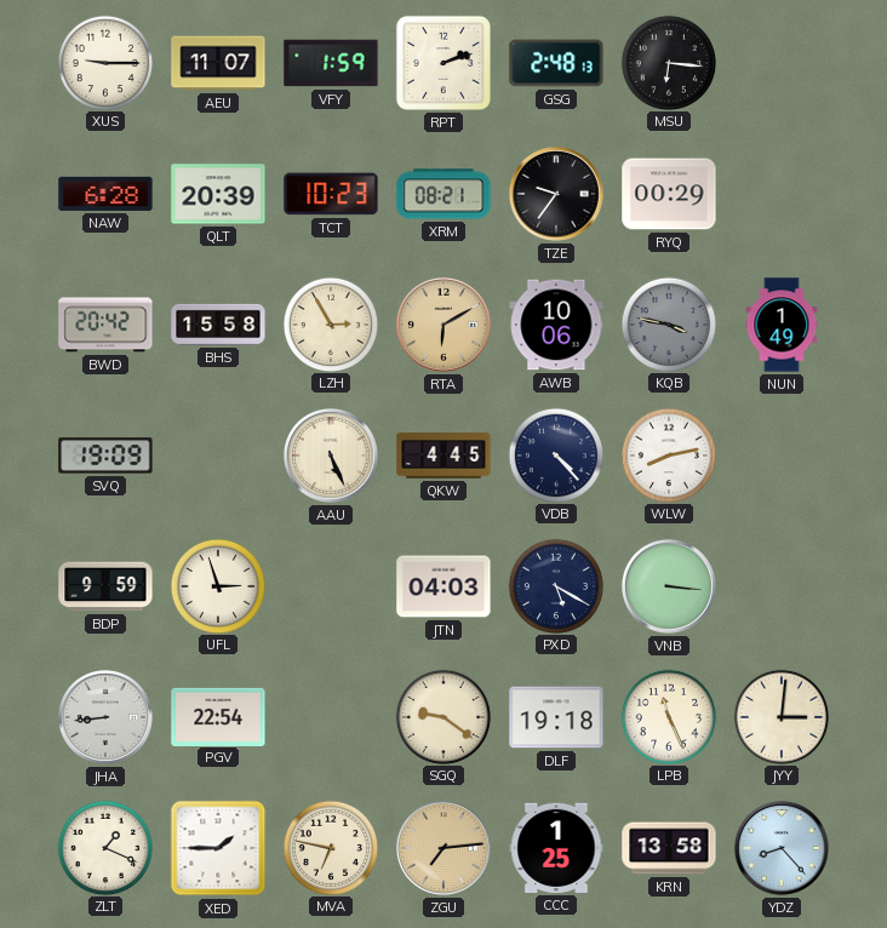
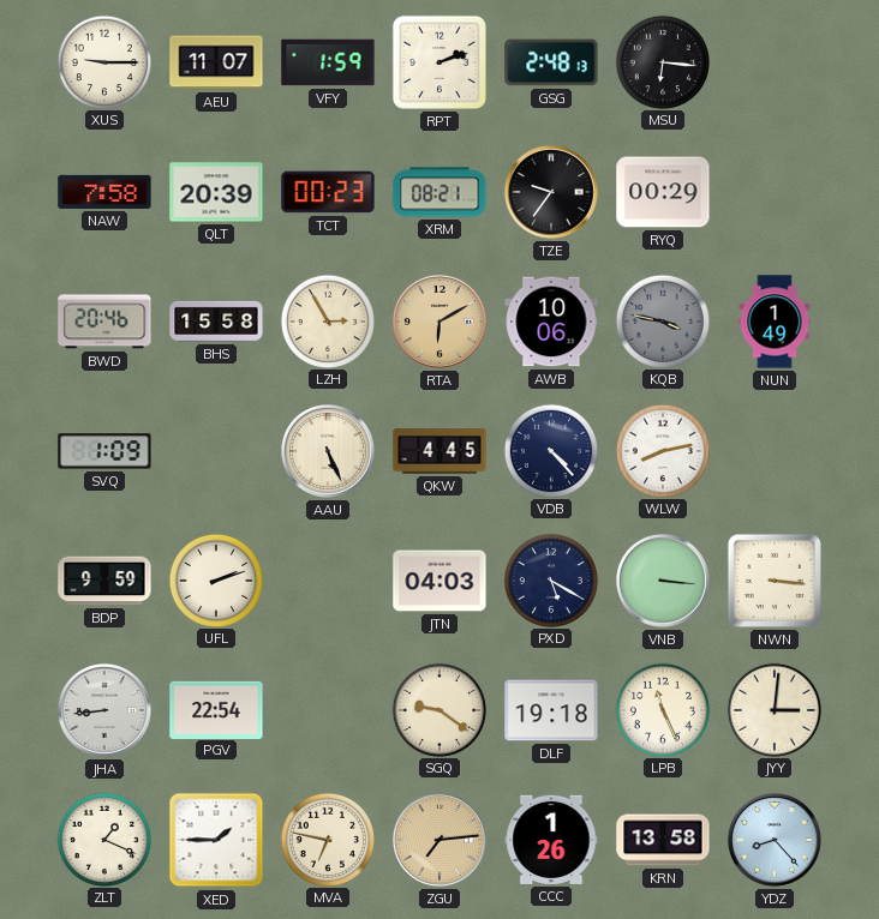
NAW: 6:28 -> 7:58 (104, 192)
TCT: 10:23 -> 00:23 (328, 192)
BWD: 20:42 -> 20:46 (104, 322)
SVQ: 19:09 -> 1:09 (104, 451)
UFL: 2:57 -> 2:12 (215, 579)
NWN: none -> 3:16 (775, 581)
CCC: 1:25 -> 1:26 (551, 840)
